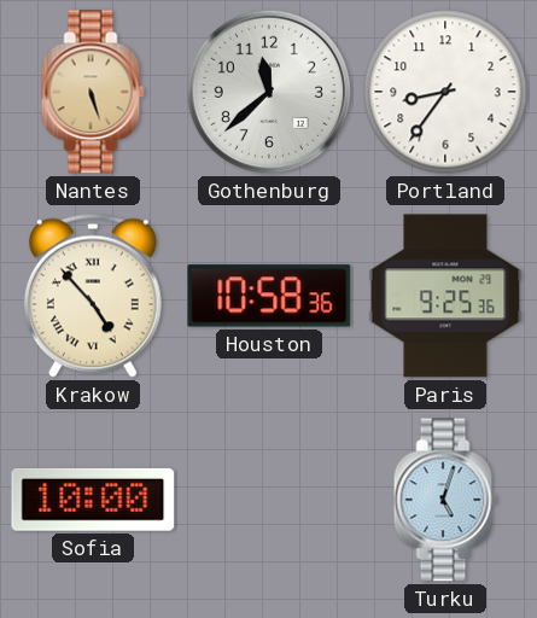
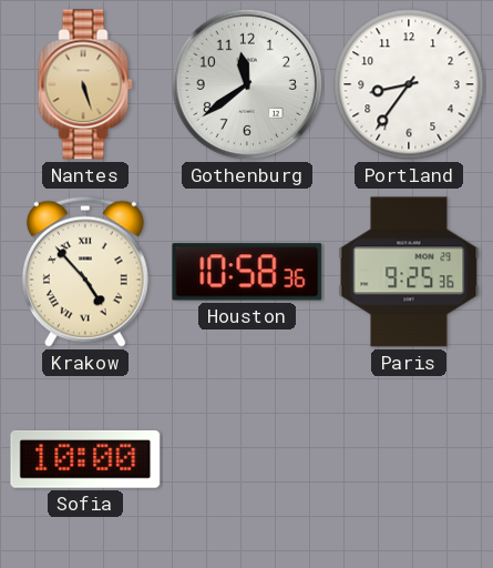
Gothenburg: 11:38 -> 11:39 (247, 84)
Turku: 5:03 -> none (445, 500)
